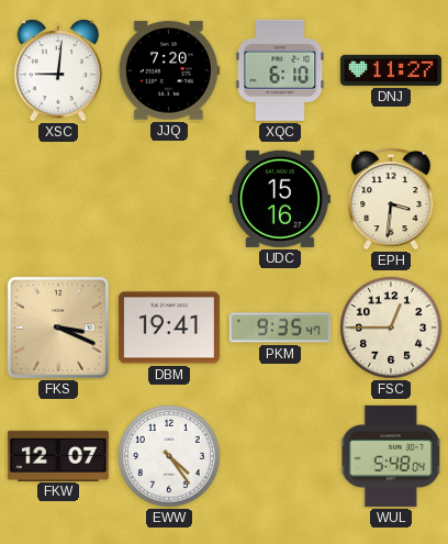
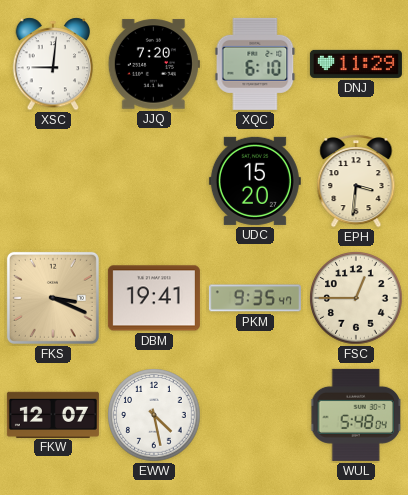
DNJ: 11:27 -> 11:29 (356, 64)
UDC: 15:16 -> 15:20 (255, 181)
EWW: 4:24 -> 4:28 (154, 415)
